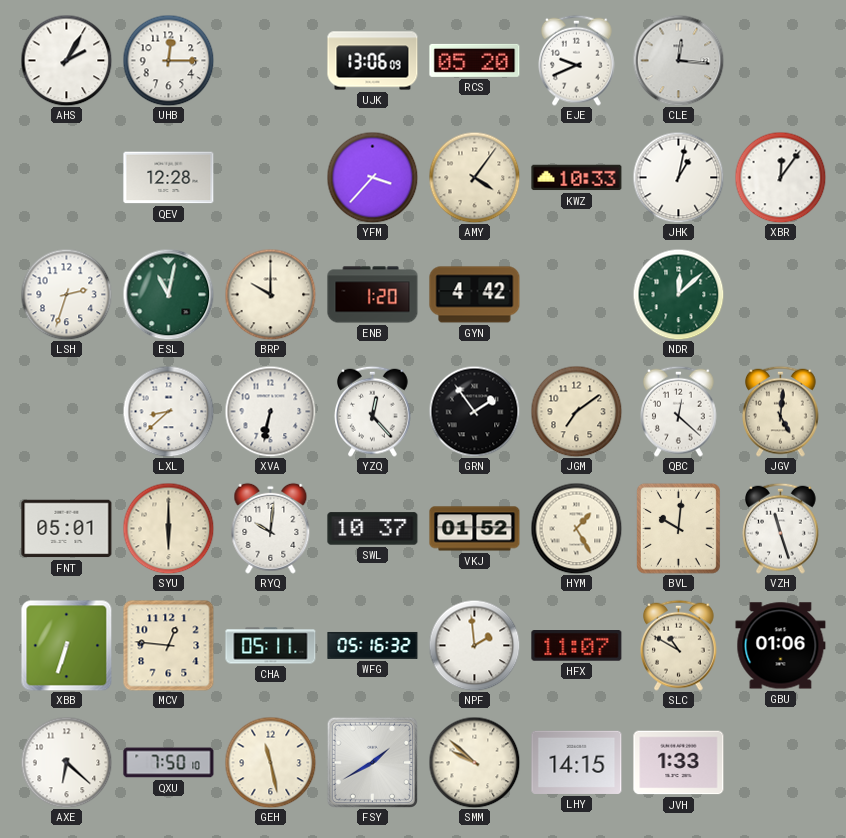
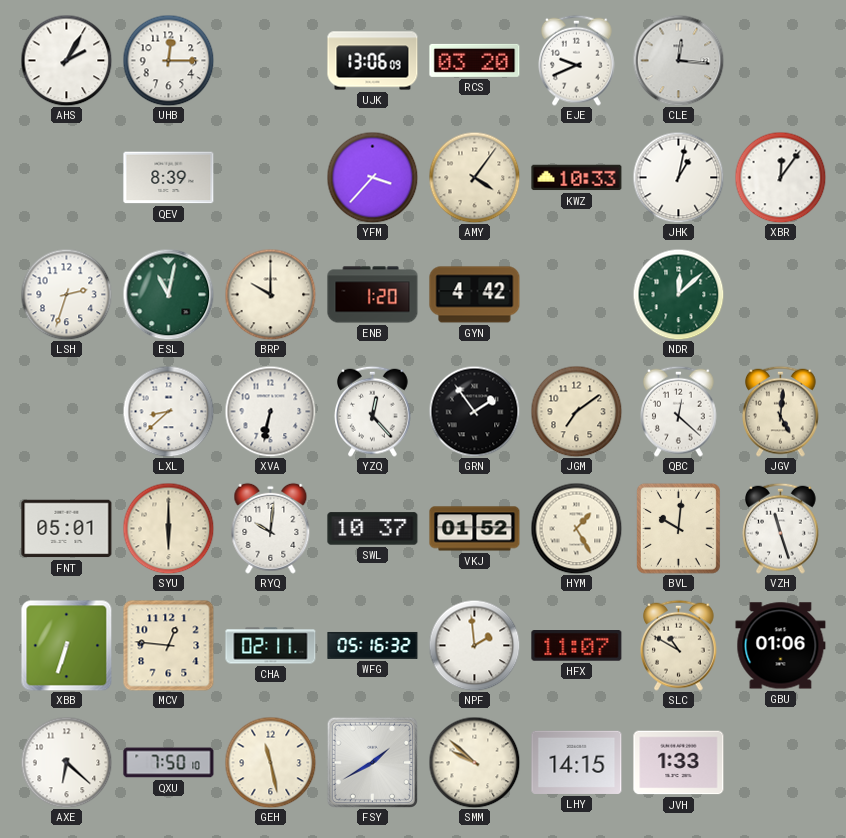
RCS: 05:20 -> 03:20 (475, 60)
QEV: 12:28 -> 8:39 (169, 178)
CHA: 05:11 -> 02:11 (271, 646)
